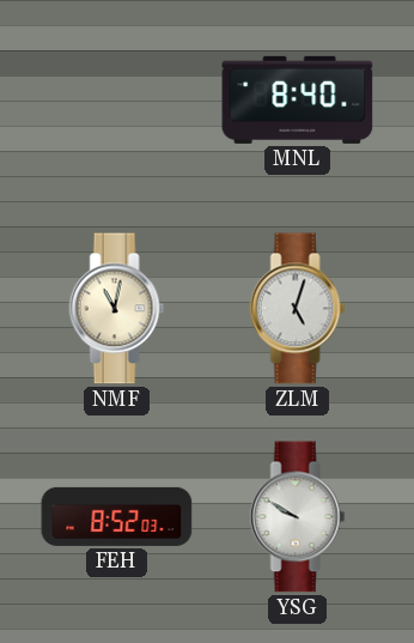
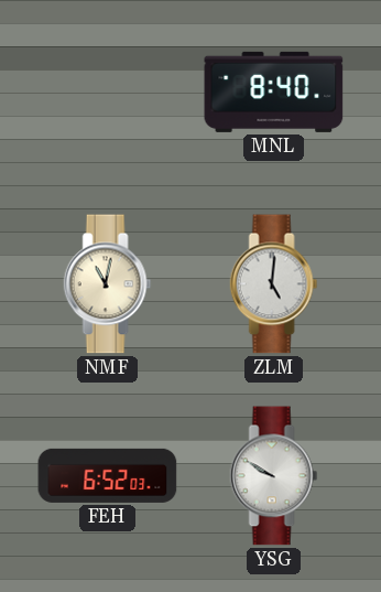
ZLM: 5:03 -> 5:01 (274, 284)
FEH: 8:52 -> 6:52 (108, 475)
